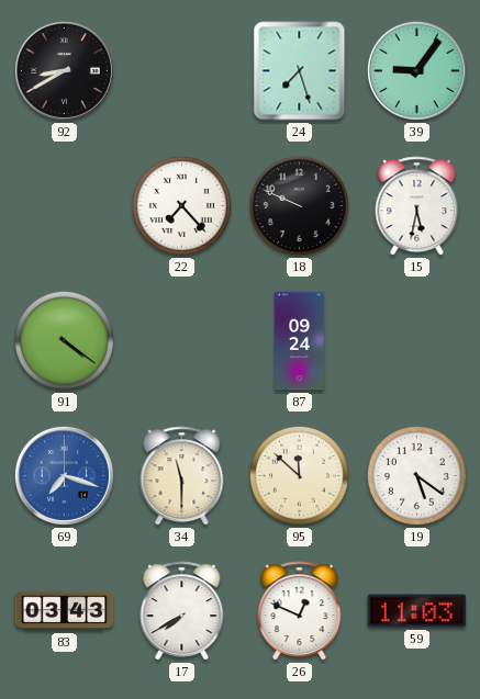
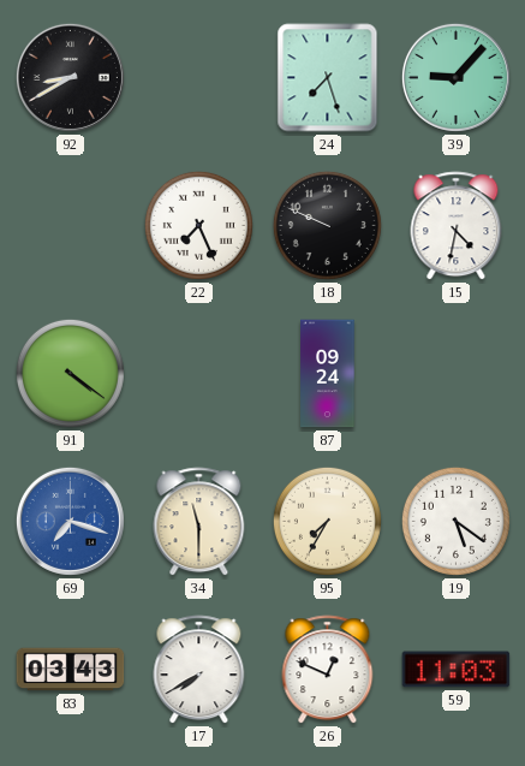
39: 9:06 -> 9:07 (455, 77)
22: 7:23 -> 7:26 (198, 225)
15: 5:32 -> 4:32 (457, 226)
95: 11:52 -> 7:35 (327, 521)
